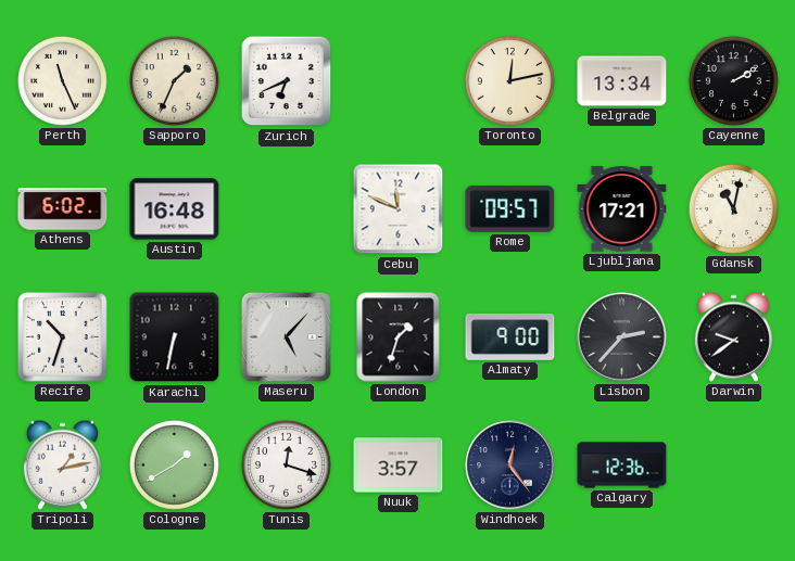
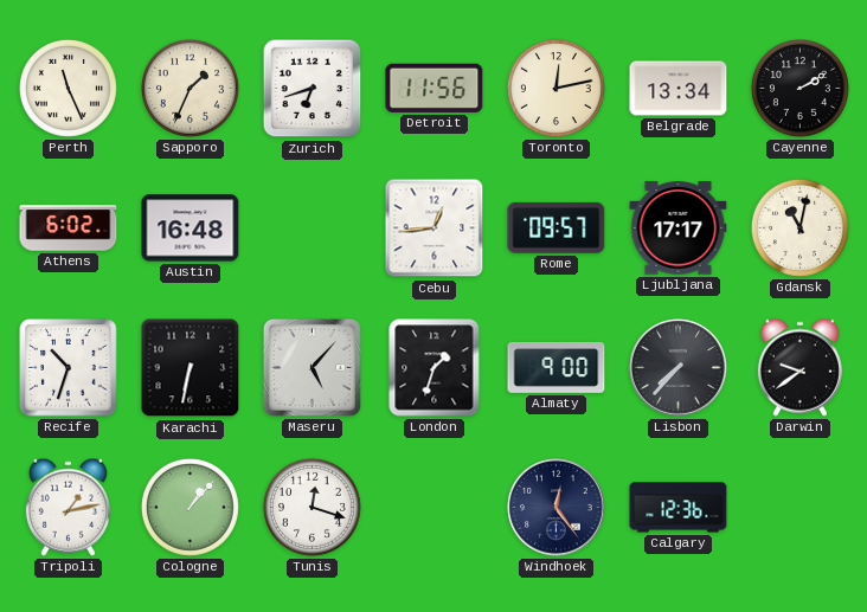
Zurich: 6:41 -> 6:42 (313, 89)
Detroit: none -> 11:56 (435, 88)
Cebu: 11:49 -> 12:44 (435, 228)
Ljubljana: 17:21 -> 17:17 (679, 228)
Lisbon: 2:37 -> 7:37 (679, 368)
Cologne: 1:40 -> 1:07 (190, 507)
Nuuk: 3:57 -> none (399, 466)
